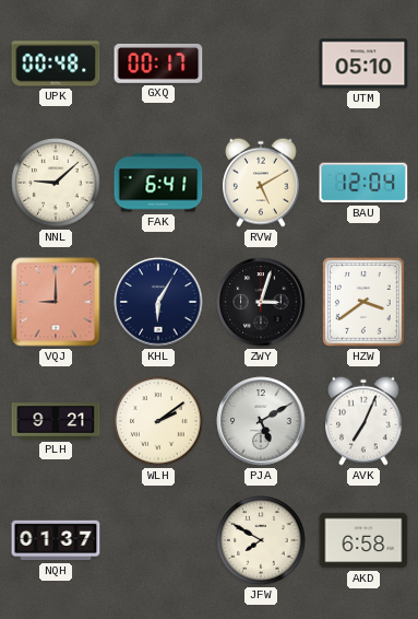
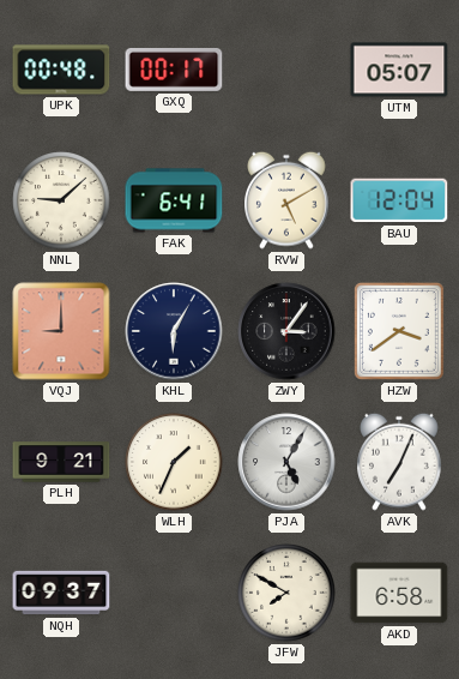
UTM: 05:10 -> 05:07 (399, 70)
ZWY: 3:03 -> 3:06 (286, 331)
WLH: 2:09 -> 1:34 (174, 462)
PJA: 5:10 -> 5:05 (286, 462)
NQH: 01:37 -> 09:37 (61, 593)
